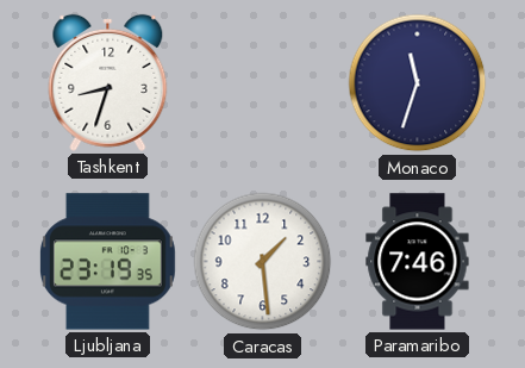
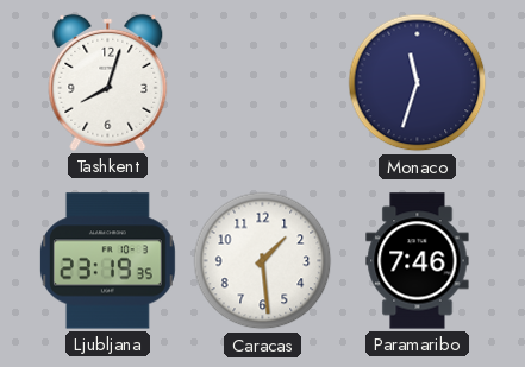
Tashkent: 8:33 -> 8:03 (108, 82)
